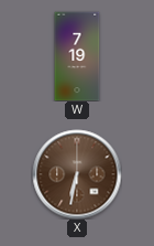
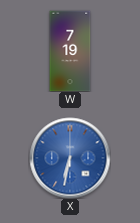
X dial: brown -> blue (70, 158)
